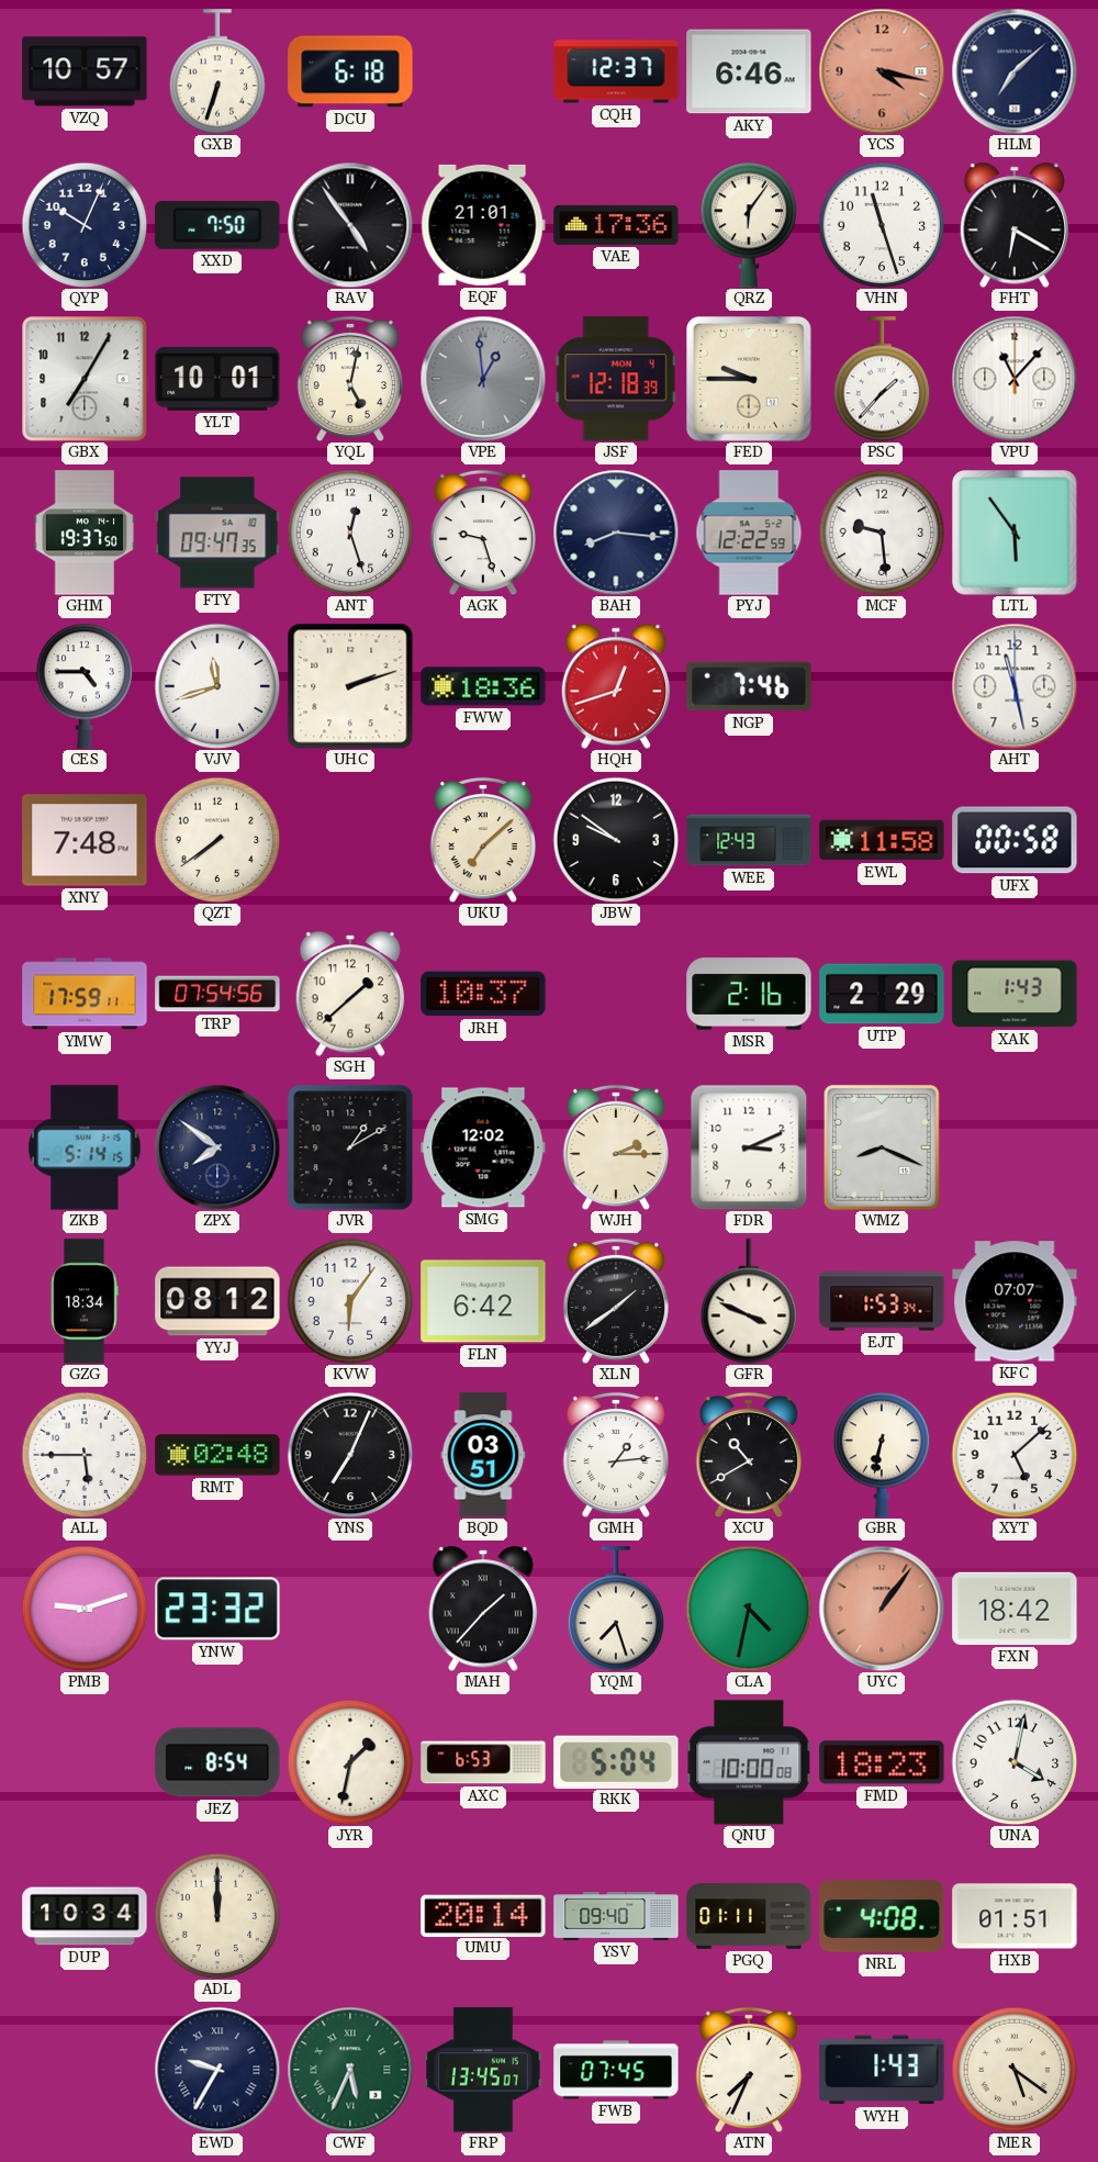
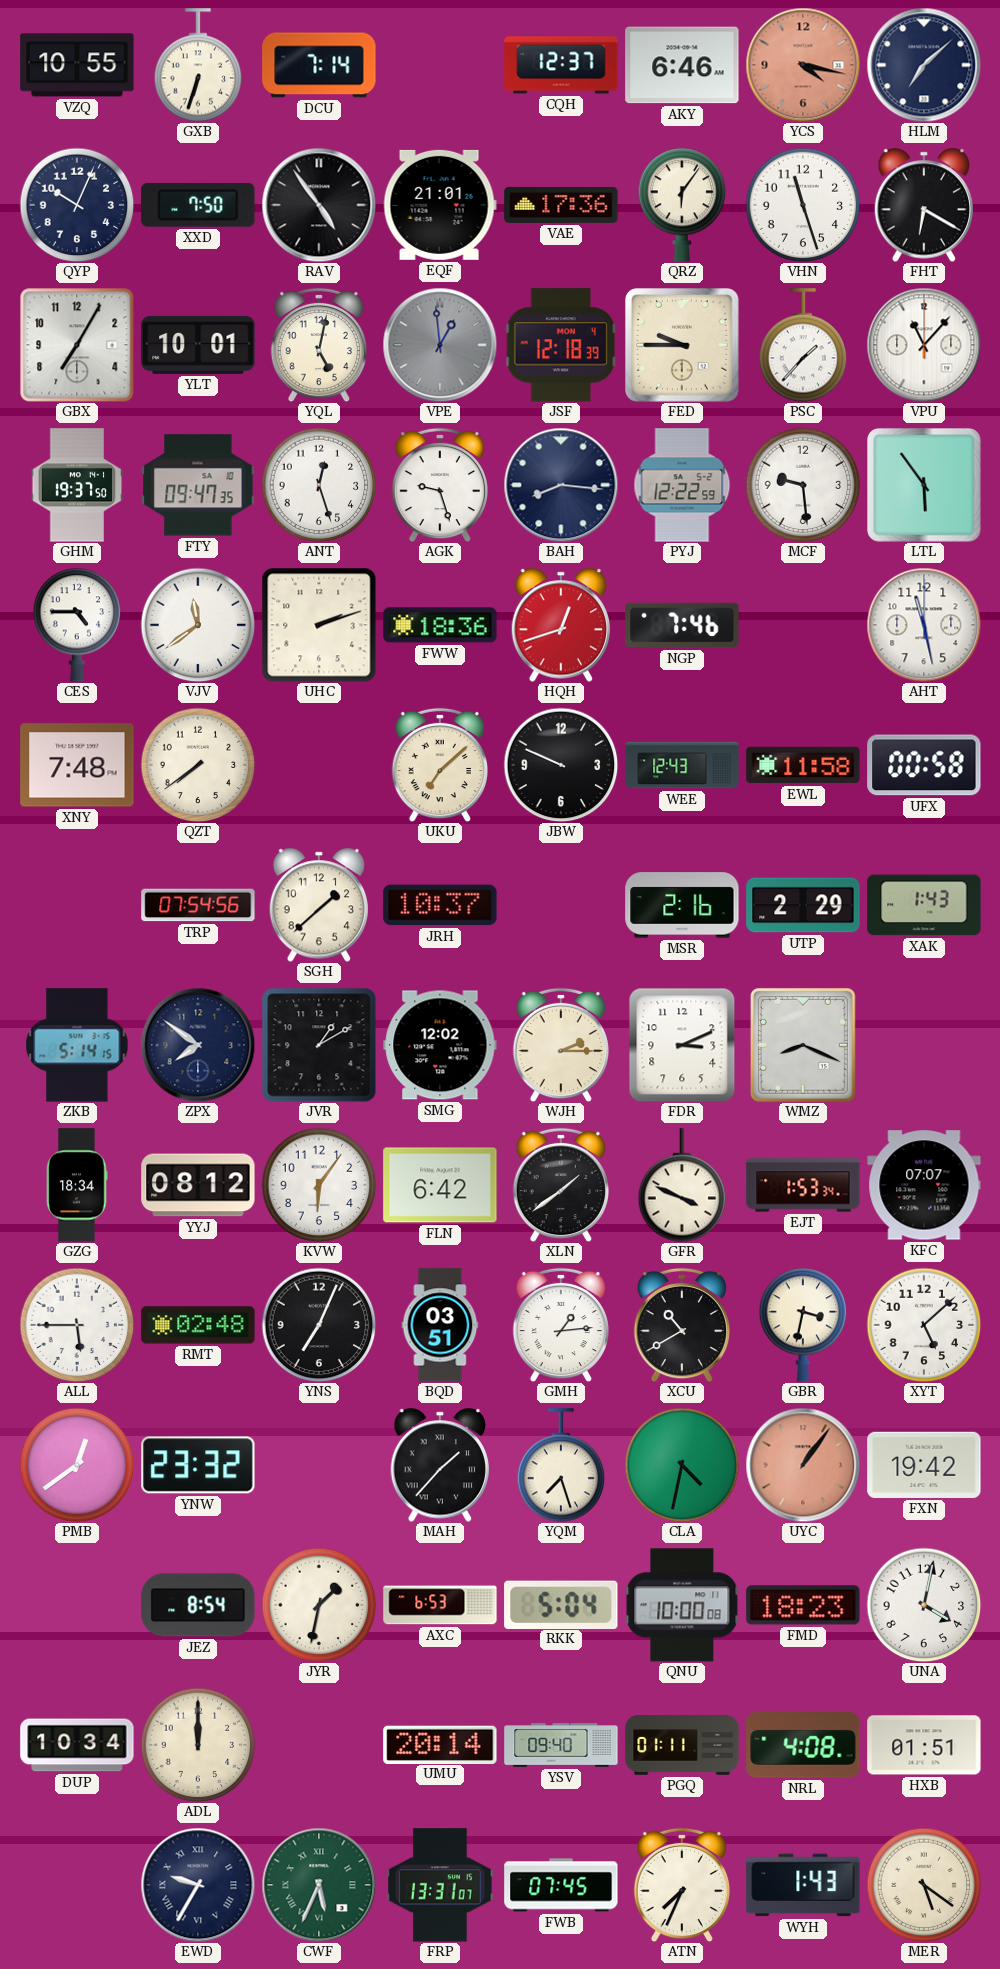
VZQ: 10:57 -> 10:55 (77, 65)
DCU: 6:18 -> 7:14 (319, 65)
VJV: 11:42 -> 11:39 (198, 625)
JBW: 9:51 -> 9:49 (561, 765)
YMW: 17:59 -> none (85, 994)
GBR: 6:32 -> 3:32 (803, 1325)
PMB: 9:12 -> 12:39 (77, 1465)
FXN: 18:42 -> 19:42 (924, 1465)
FRP: 13:45 -> 13:31 (440, 1885)
